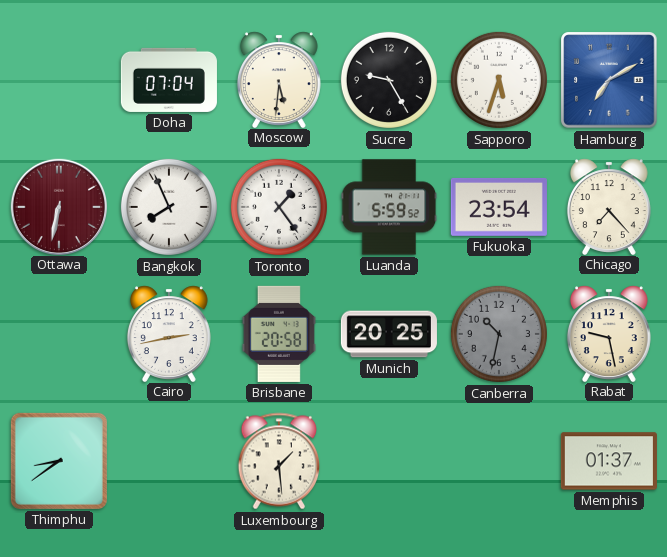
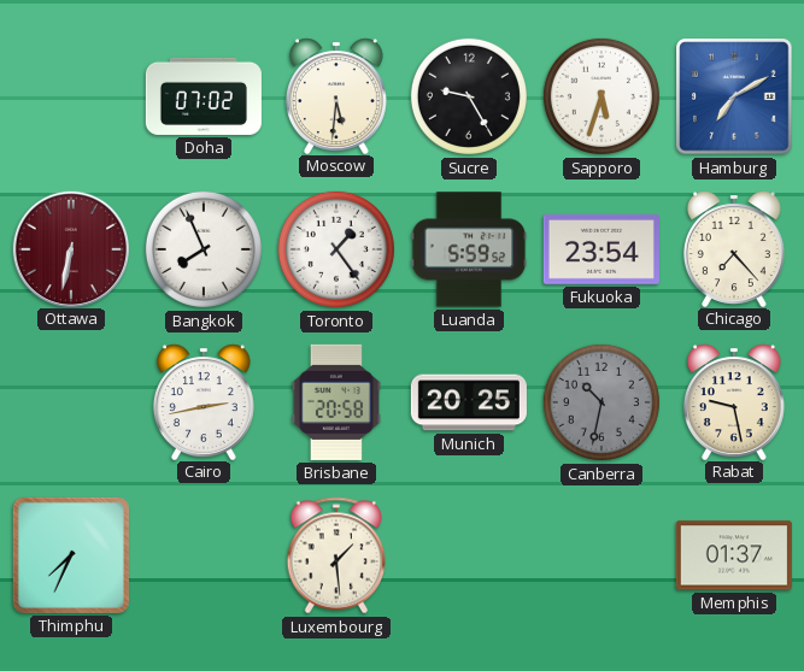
Doha: 07:04 -> 07:02 (204, 96)
Thimphu: 8:39 -> 7:34 (71, 555)
